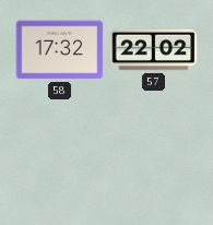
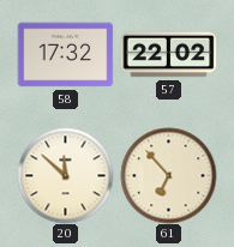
20: none -> 11:52 (65, 175)
61: none -> 6:53 (168, 175)
